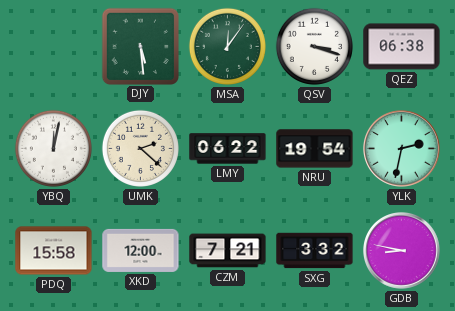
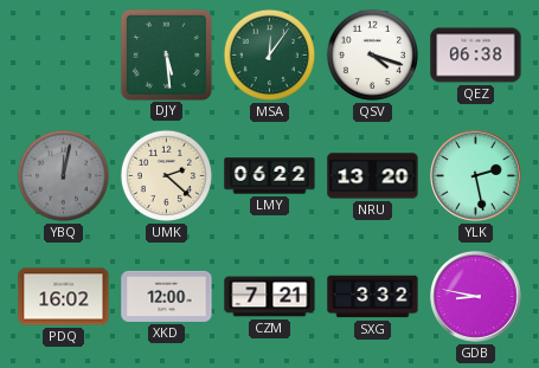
QSV: 3:18 -> 4:18 (372, 54)
YBQ dial: white -> grey (63, 175)
NRU: 19:54 -> 13:20 (373, 176)
YLK: 2:32 -> 2:28 (476, 176)
PDQ: 15:58 -> 16:02 (64, 297)
